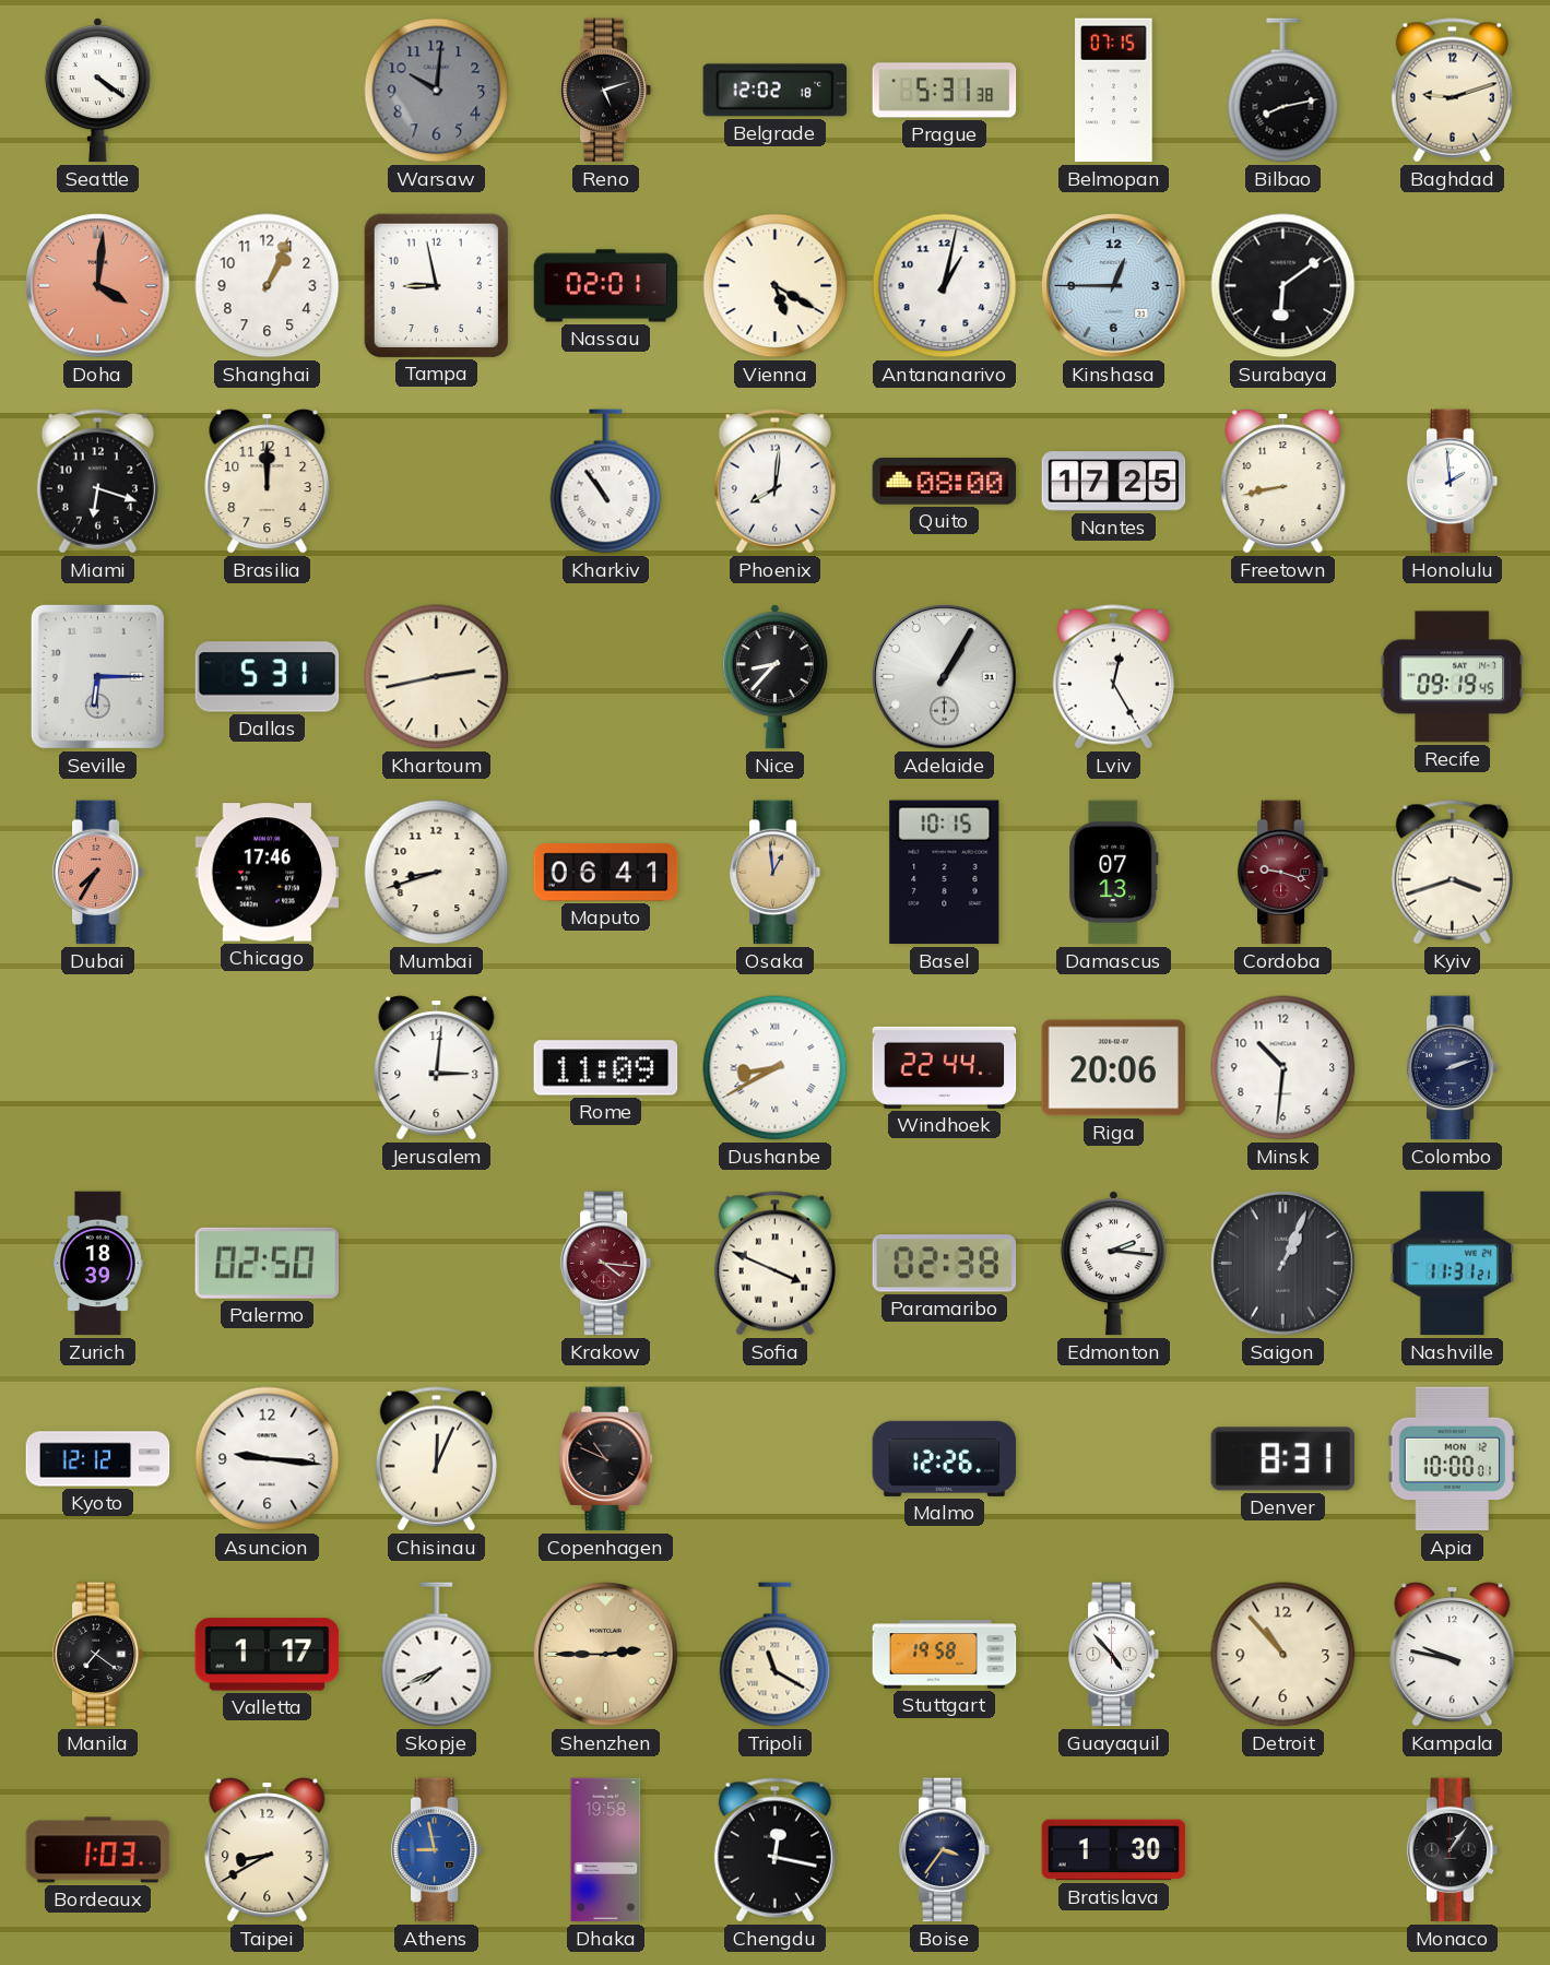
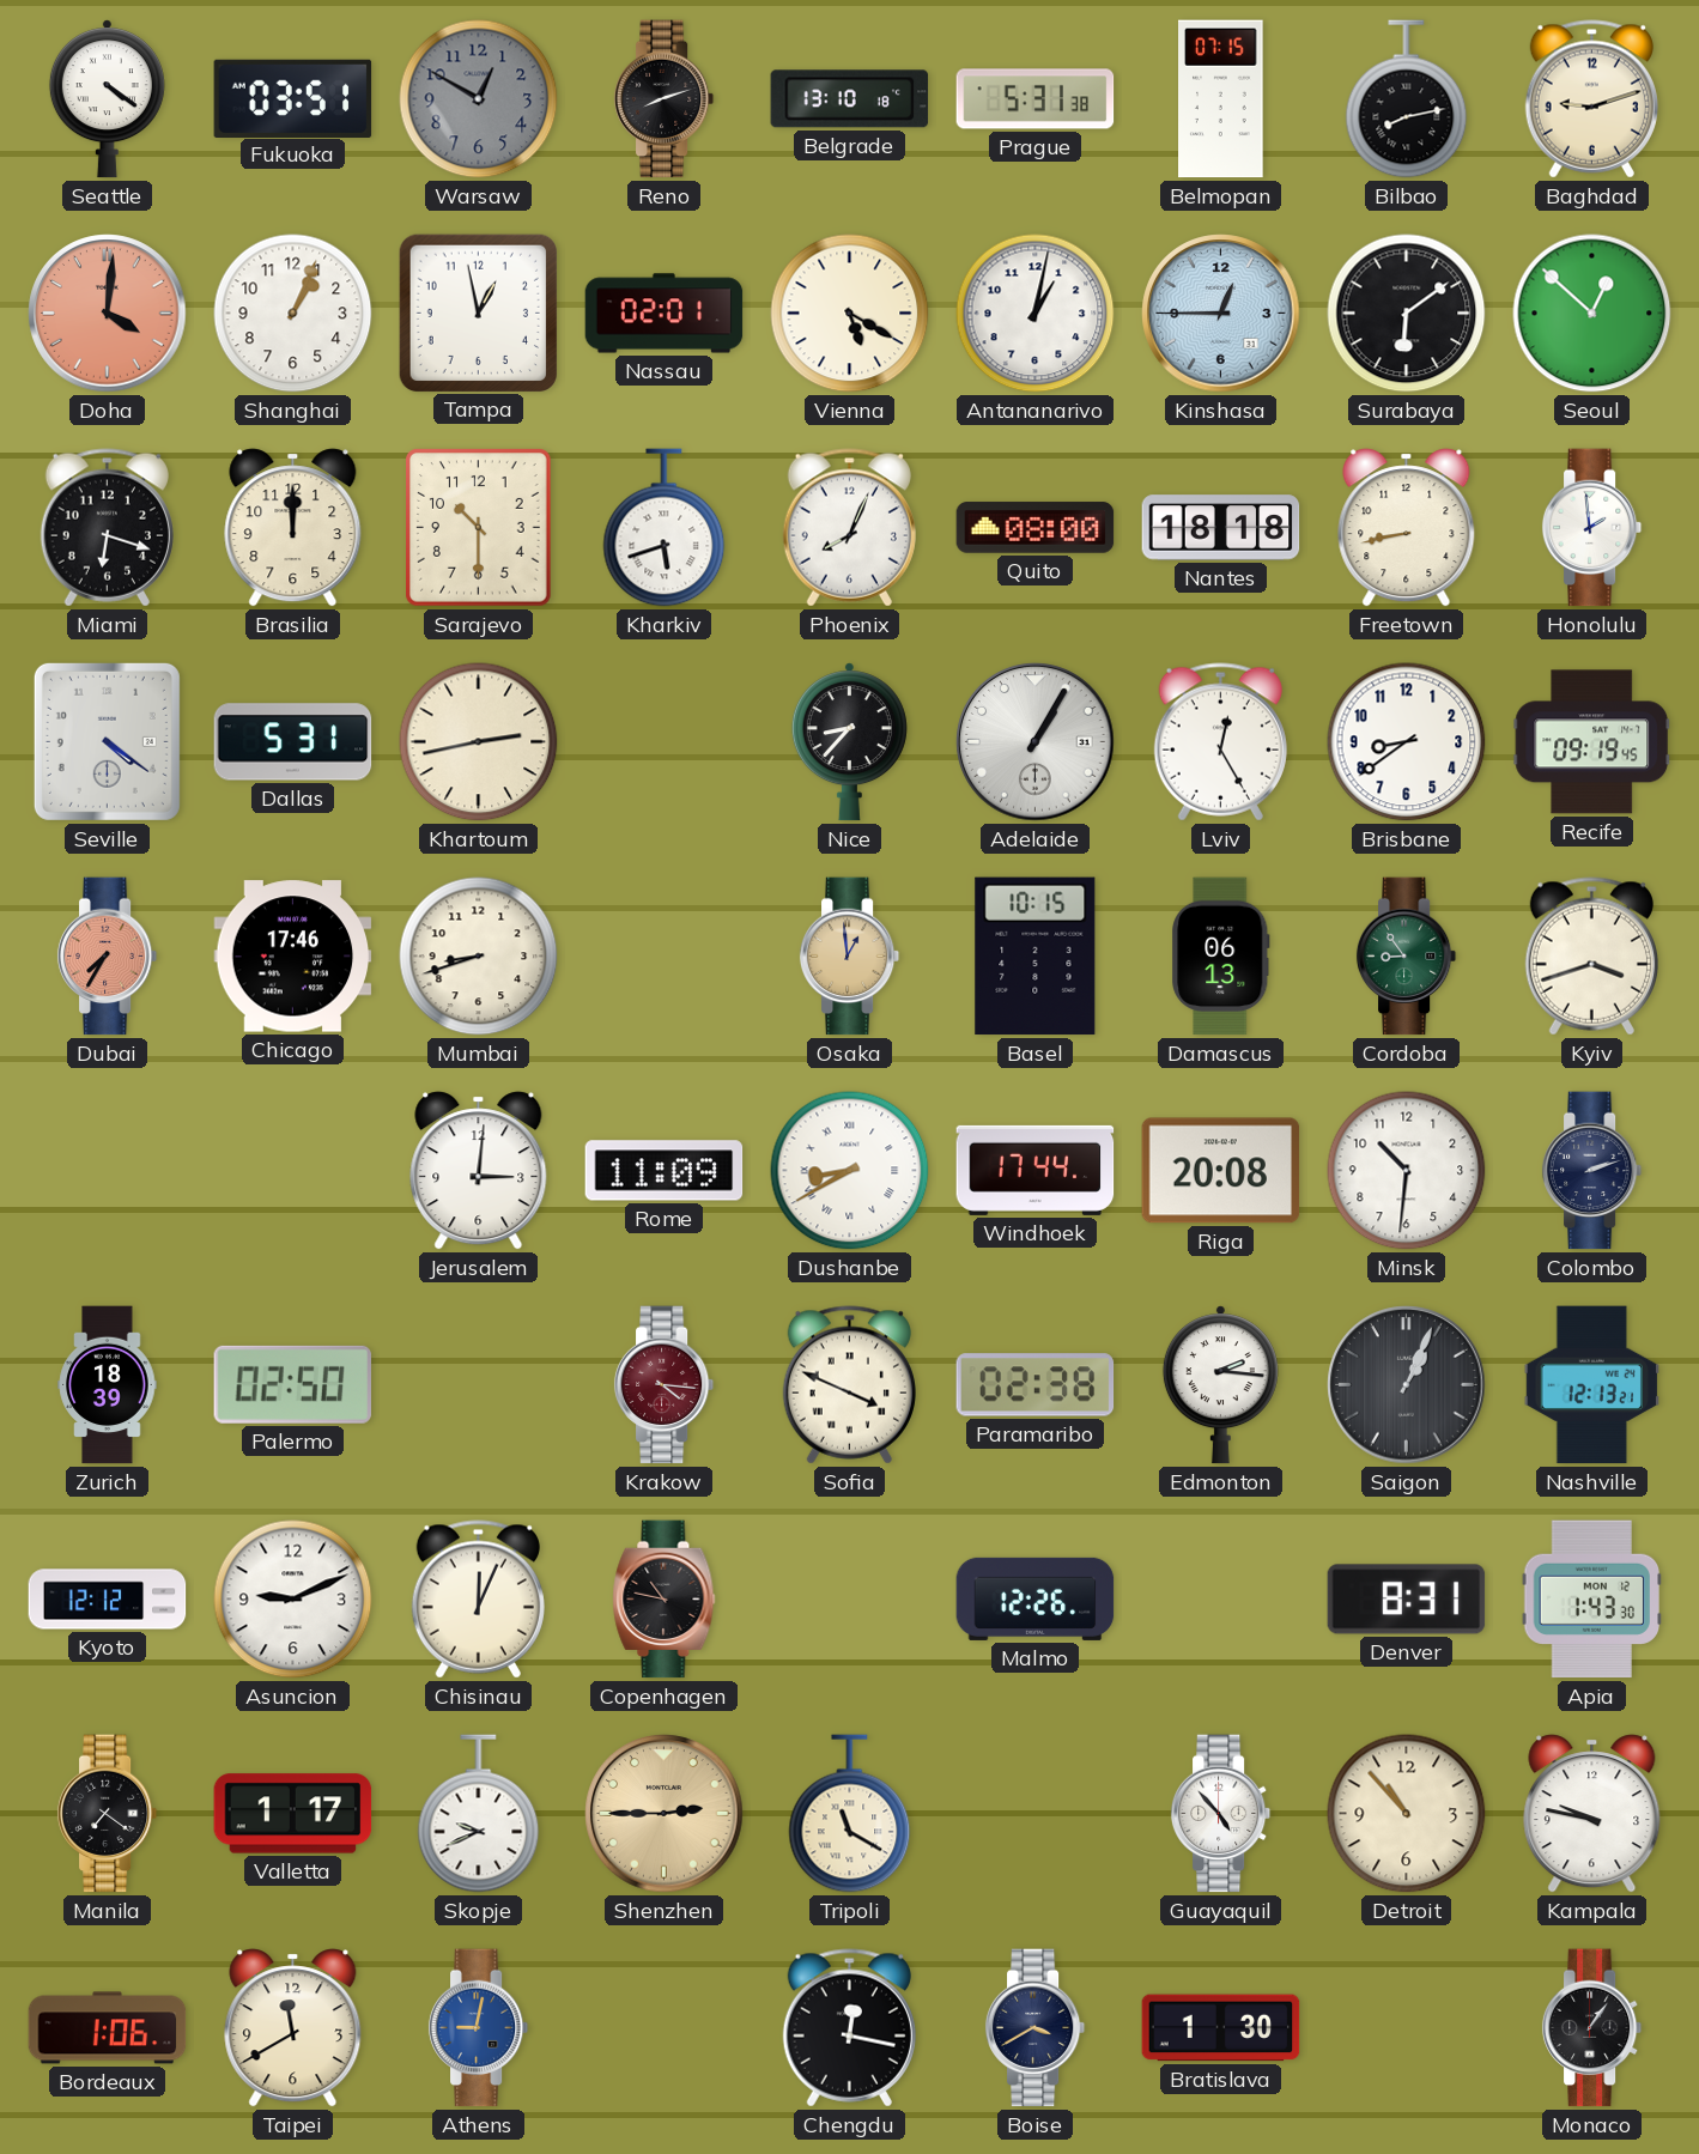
Fukuoka: none -> 03:51 (293, 98)
Warsaw: 10:01 -> 12:50 (479, 99)
Reno: 5:12 -> 8:12 (665, 99)
Belgrade: 12:02 -> 13:10 (850, 99)
Tampa: 8:58 -> 12:58 (478, 313)
Seoul: none -> 12:52 (1592, 314)
Sarajevo: none -> 10:30 (479, 528)
Kharkiv: 10:54 -> 5:42 (665, 528)
Phoenix: 8:01 -> 8:04 (849, 528)
Nantes: 17:25 -> 18:18 (1221, 528)
Seville: 6:15 -> 4:21 (107, 741)
Brisbane: none -> 8:39 (1407, 742)
Maputo: 06:41 -> none (606, 873)
Damascus: 07:13 -> 06:13 (1221, 957)
Cordoba: 9:18 -> 8:54 (1407, 957)
Cordoba dial: burgundy -> green (1407, 957)
Windhoek: 22:44 -> 17:44 (1036, 1170)
Riga: 20:06 -> 20:08 (1221, 1171)
Nashville: 11:31 -> 12:13 (1591, 1385)
Asuncion: 9:16 -> 9:11 (293, 1600)
Copenhagen: 10:49 -> 10:47 (665, 1600)
Apia: 10:00 -> 1:43 (1592, 1600)
Skopje: 7:41 -> 9:41 (479, 1814)
Stuttgart: 19:58 -> none (945, 1655)
Bordeaux: 1:03 -> 1:06 (108, 2028)
Taipei: 8:40 -> 11:40 (293, 2028)
Athens: 8:58 -> 9:02 (479, 2028)
Dhaka: 19:58 -> none (606, 1850)
Boise: 3:36 -> 3:40 (1036, 2028)
